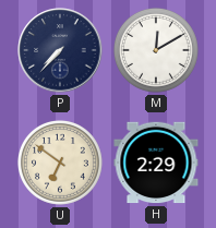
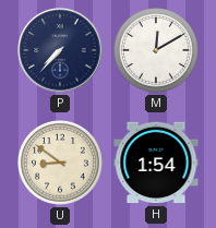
U: 6:51 -> 8:51 (60, 163)
H: 2:29 -> 1:54 (156, 163)
